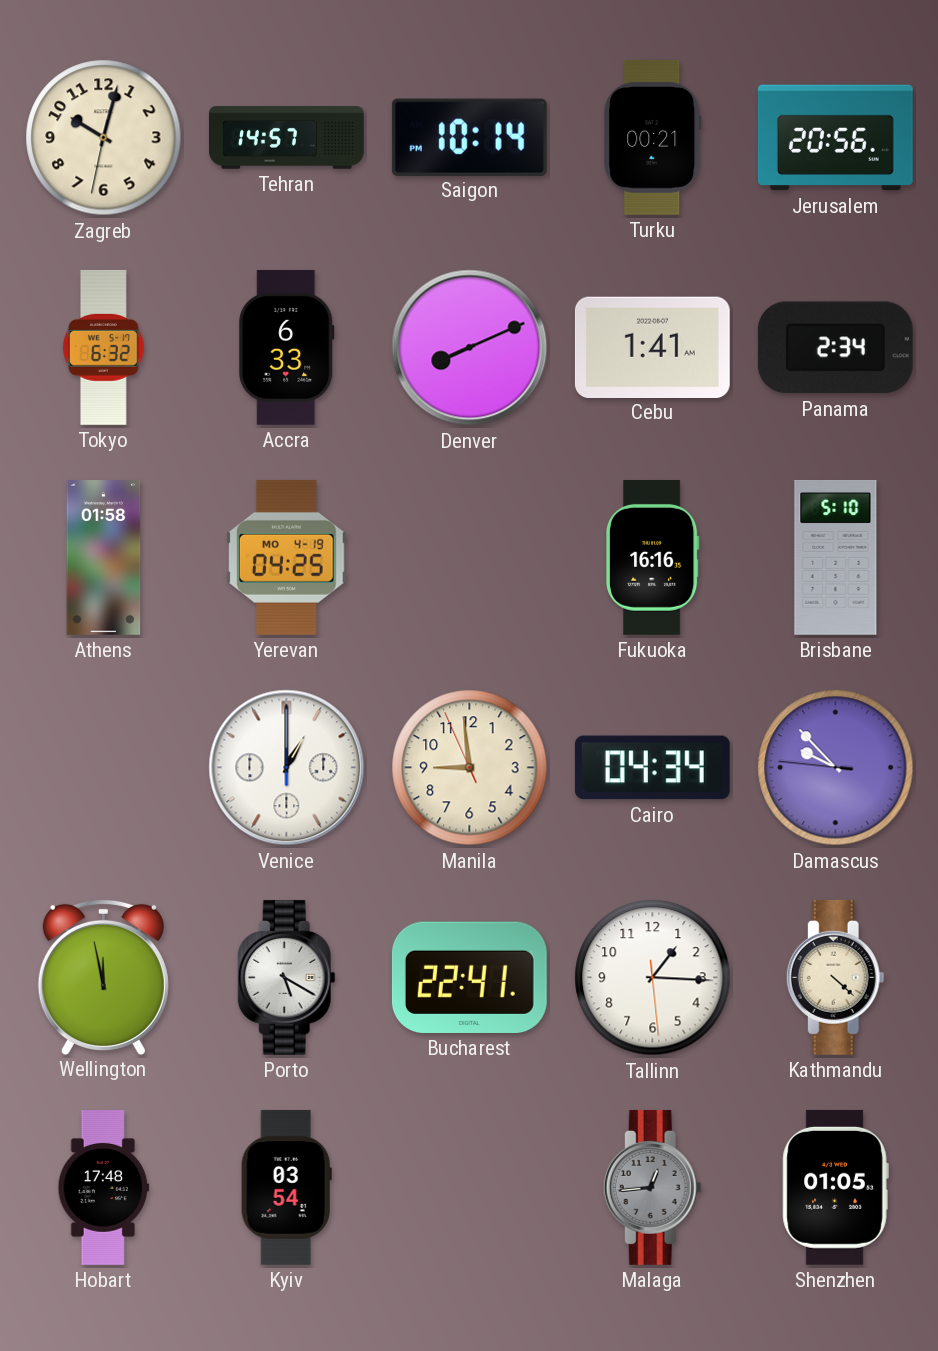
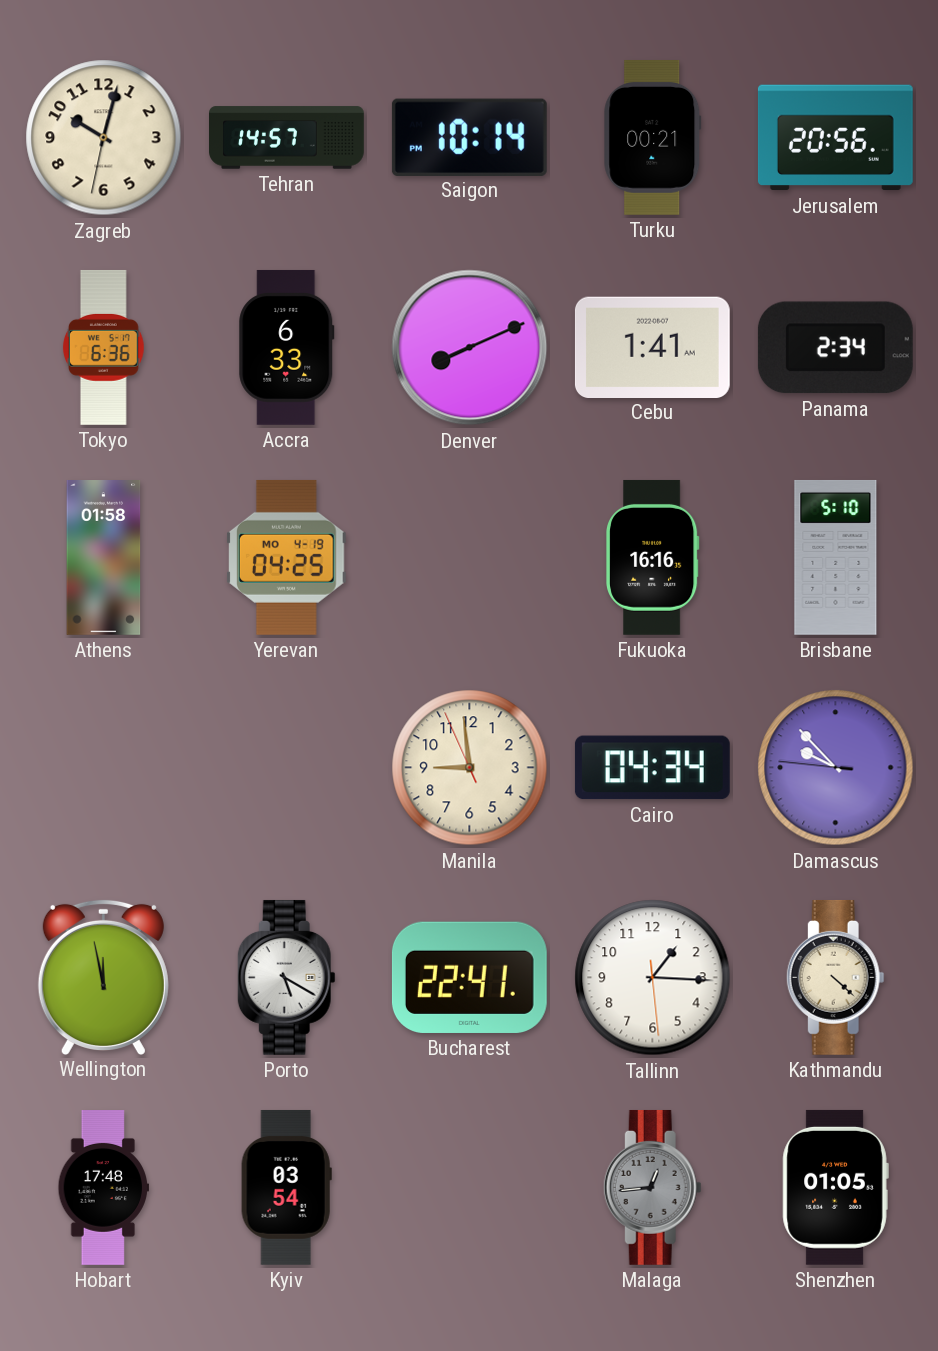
Tokyo: 6:32 -> 6:36 (104, 347)
Venice: 1:00 -> none (287, 768)
